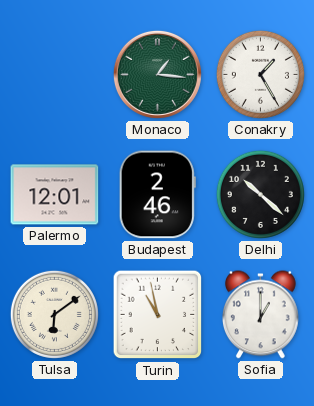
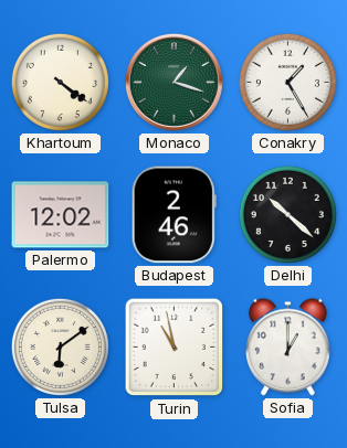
Khartoum: none -> 4:21 (60, 82)
Monaco: 1:16 -> 1:18 (173, 82)
Palermo: 12:01 -> 12:02 (61, 215)
